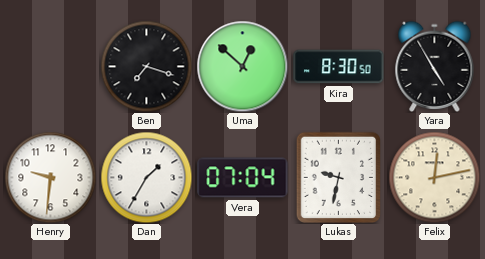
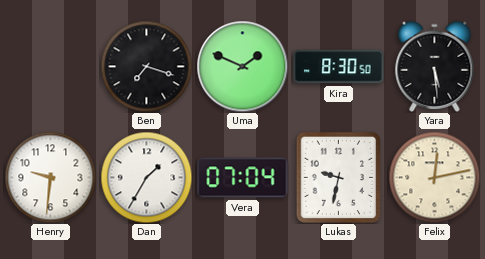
Uma: 12:52 -> 1:49 (242, 66)
Yara: 4:55 -> 5:29 (435, 66)
